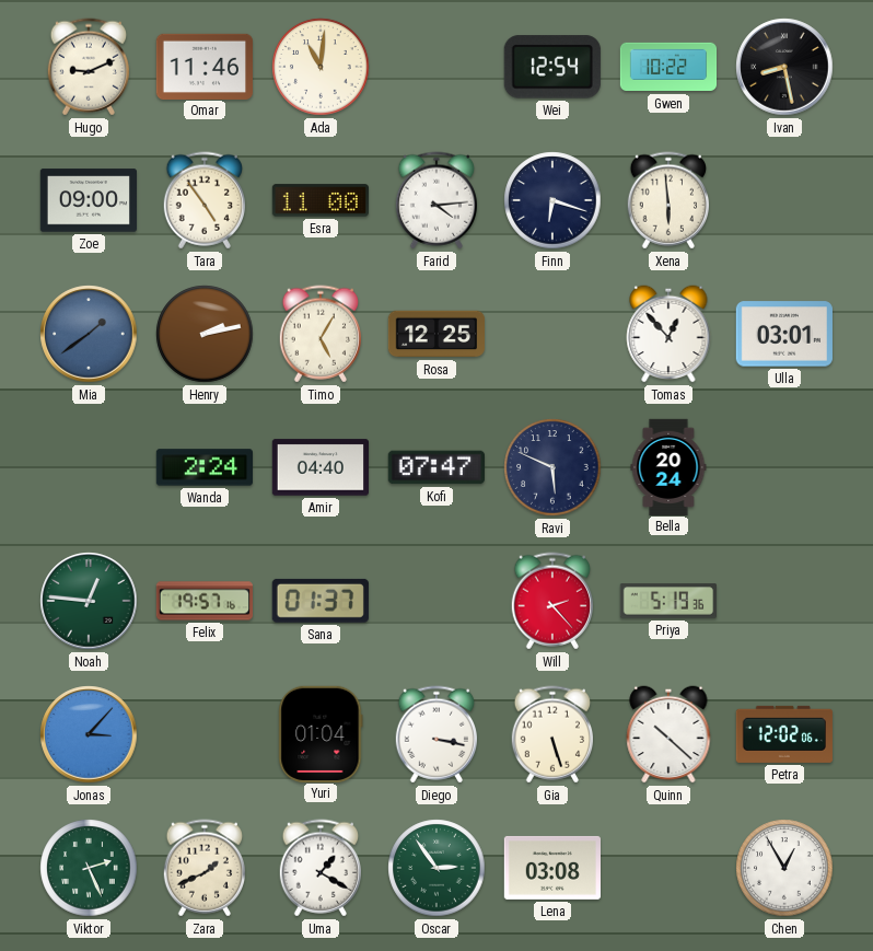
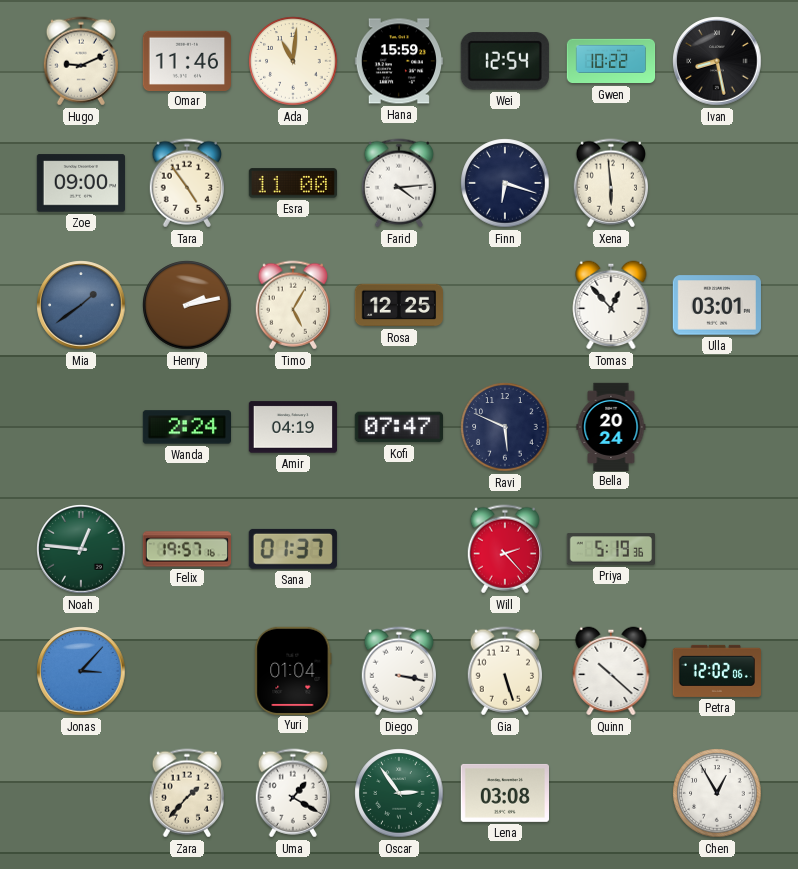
Hana: none -> 15:59 (398, 61)
Amir: 04:40 -> 04:19 (292, 427)
Viktor: 2:26 -> none (89, 868)
Zara: 1:41 -> 1:37 (186, 793)
